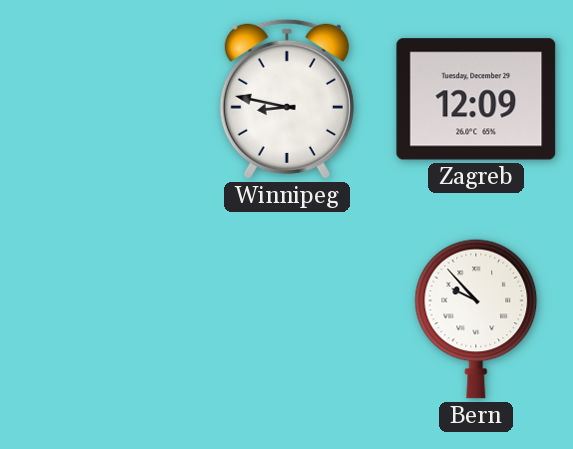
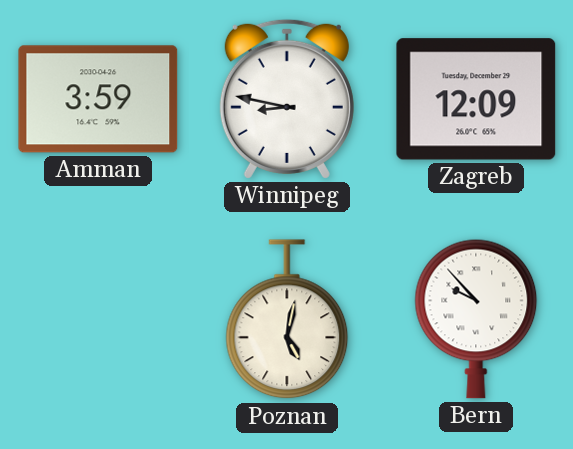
Amman: none -> 3:59 (98, 99)
Poznan: none -> 5:02 (287, 320)
